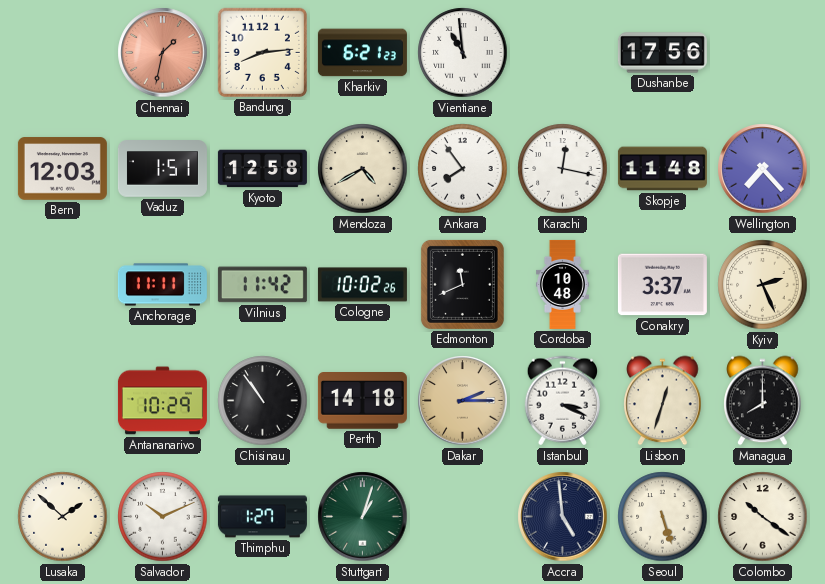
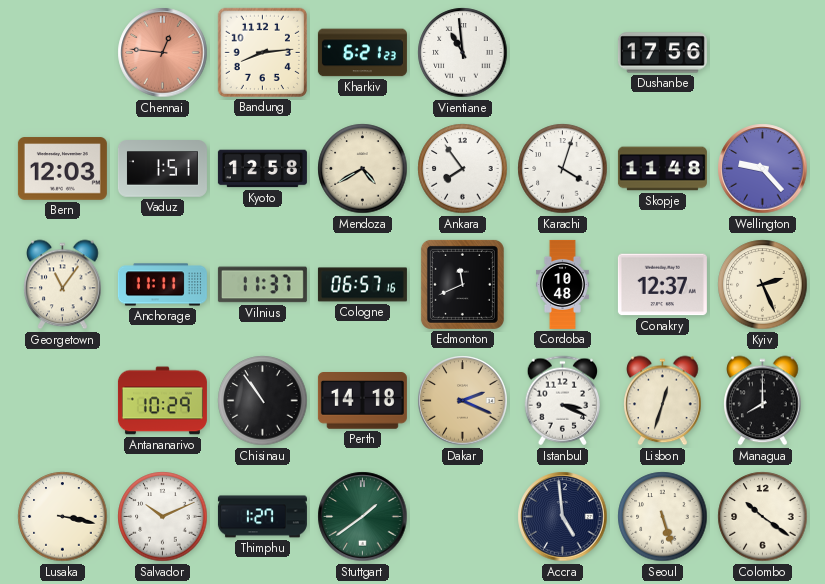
Chennai: 1:32 -> 12:46 (163, 53)
Karachi: 12:17 -> 4:03 (563, 169)
Wellington: 7:23 -> 9:23 (763, 169)
Georgetown: none -> 11:06 (63, 285)
Vilnius: 11:42 -> 11:37 (262, 285)
Cologne: 10:02 -> 06:57 (362, 285)
Conakry: 3:37 -> 12:37 (662, 285)
Dakar: 2:15 -> 2:19 (463, 401)
Lusaka: 1:52 -> 3:17 (63, 517)
Stuttgart: 1:03 -> 1:39 (363, 517)
